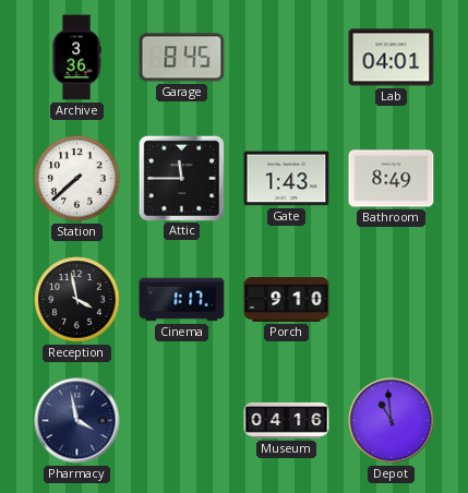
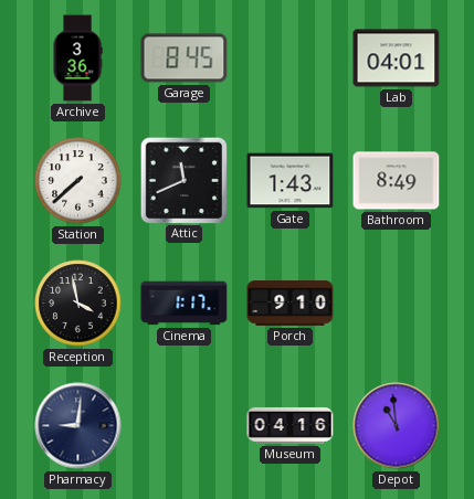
Attic: 11:45 -> 11:41 (183, 180)
Pharmacy: 3:58 -> 9:01 (78, 426)
